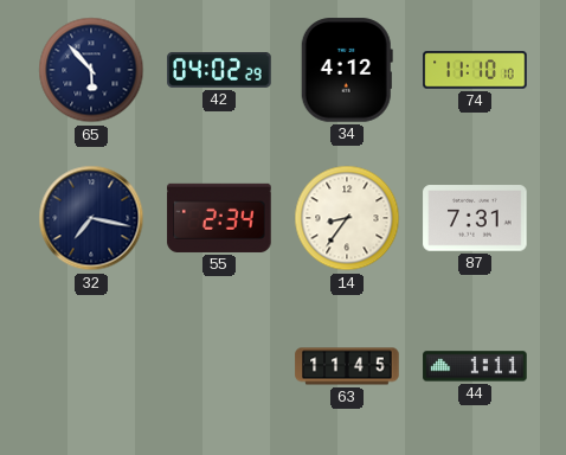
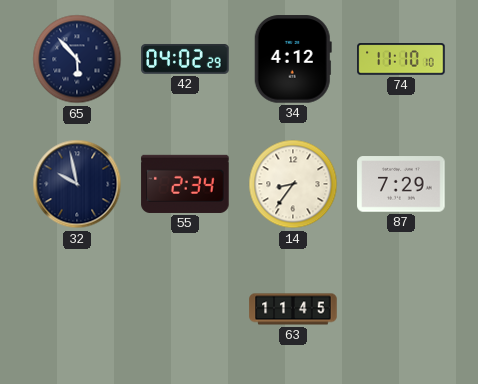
32: 7:17 -> 9:58 (77, 184)
87: 7:31 -> 7:29 (401, 184)
44: 1:11 -> none (475, 366)
